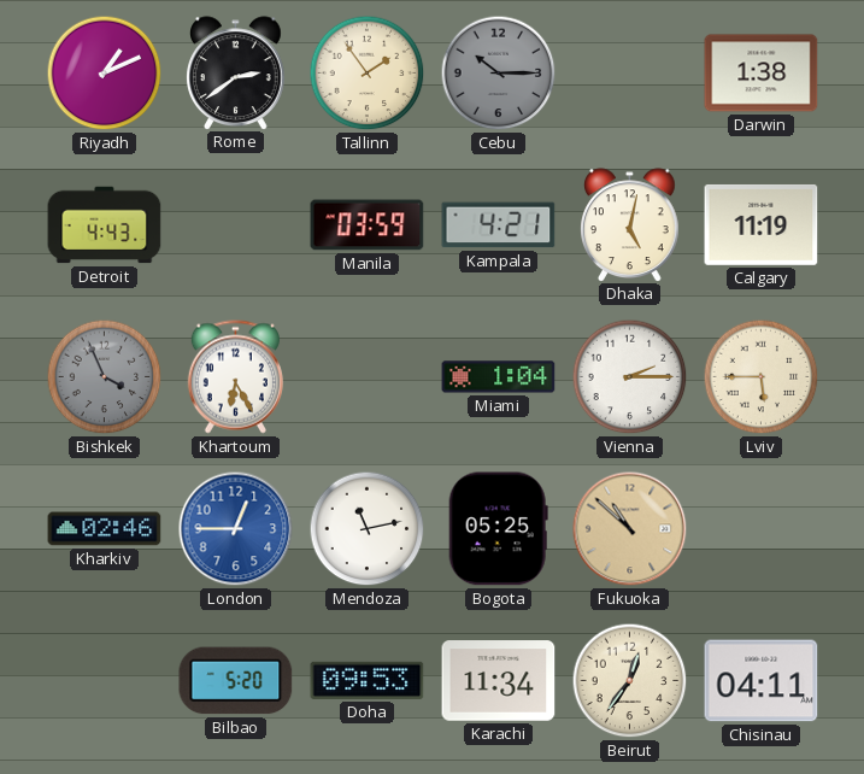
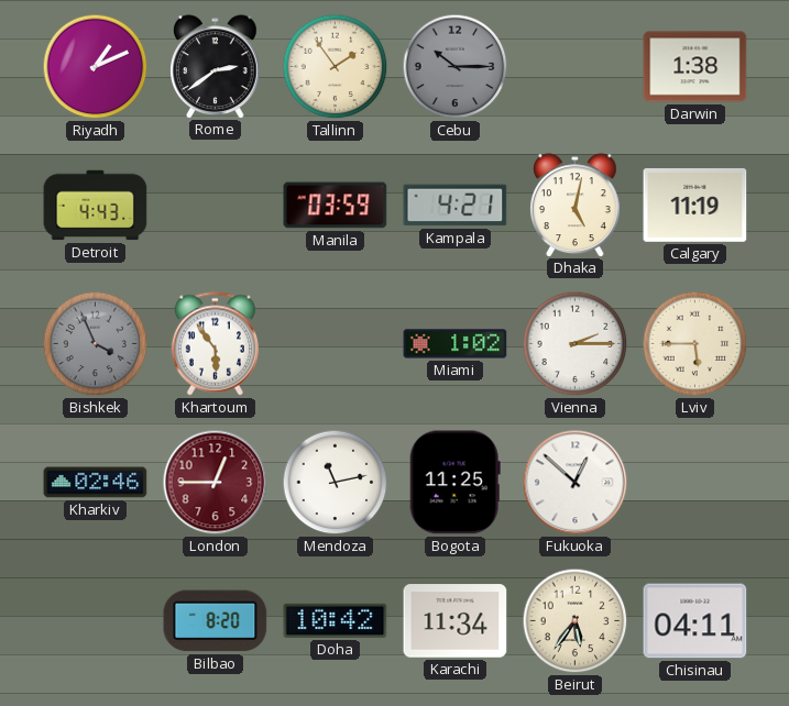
Khartoum: 6:25 -> 5:54 (215, 344)
Miami: 1:04 -> 1:02 (456, 344)
London dial: blue -> burgundy (216, 483)
Bogota: 05:25 -> 11:25 (454, 483)
Fukuoka: 10:52 -> 12:52 (576, 483)
Fukuoka dial: champagne -> white (576, 483)
Bilbao: 5:20 -> 8:20 (216, 621)
Doha: 09:53 -> 10:42 (336, 620)
Beirut: 12:36 -> 5:36 (576, 621)
